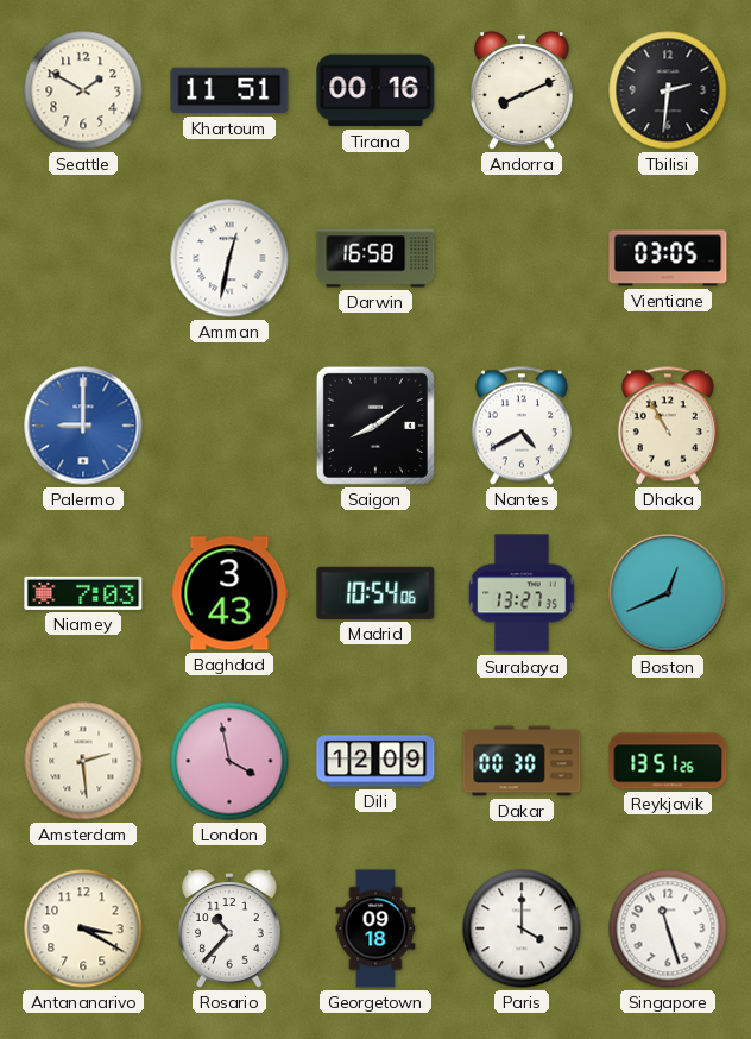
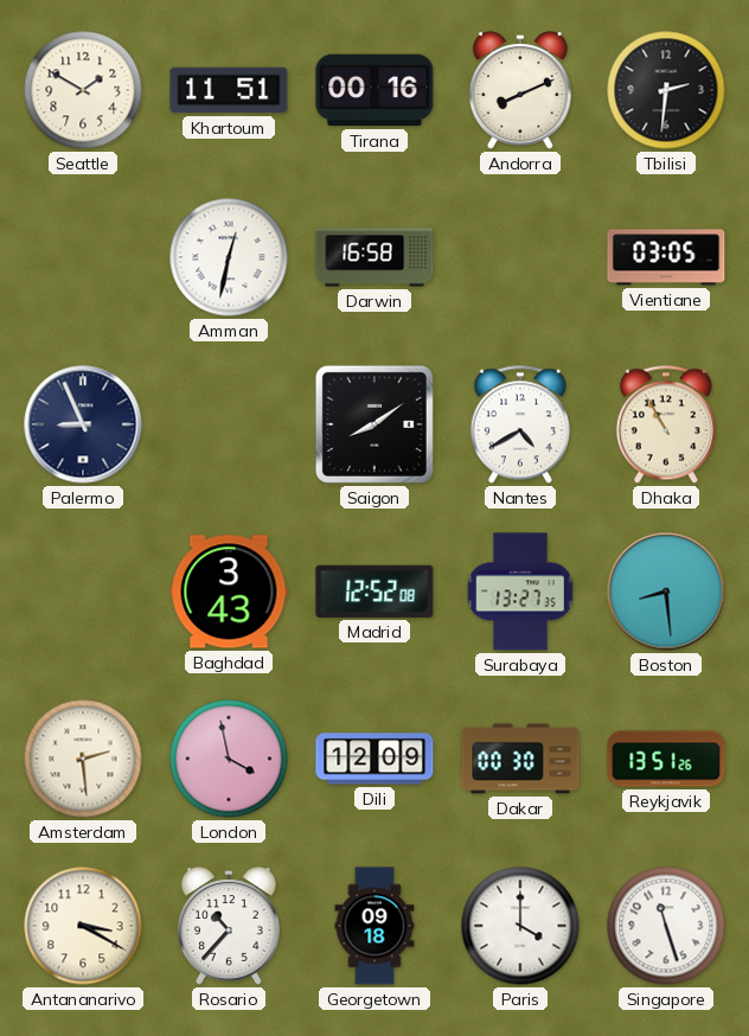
Palermo: 9:00 -> 8:56 (83, 424)
Palermo dial: blue -> navy (83, 424)
Niamey: 7:03 -> none (83, 593)
Madrid: 10:54 -> 12:52 (375, 591)
Boston: 12:41 -> 8:29 (666, 591)
